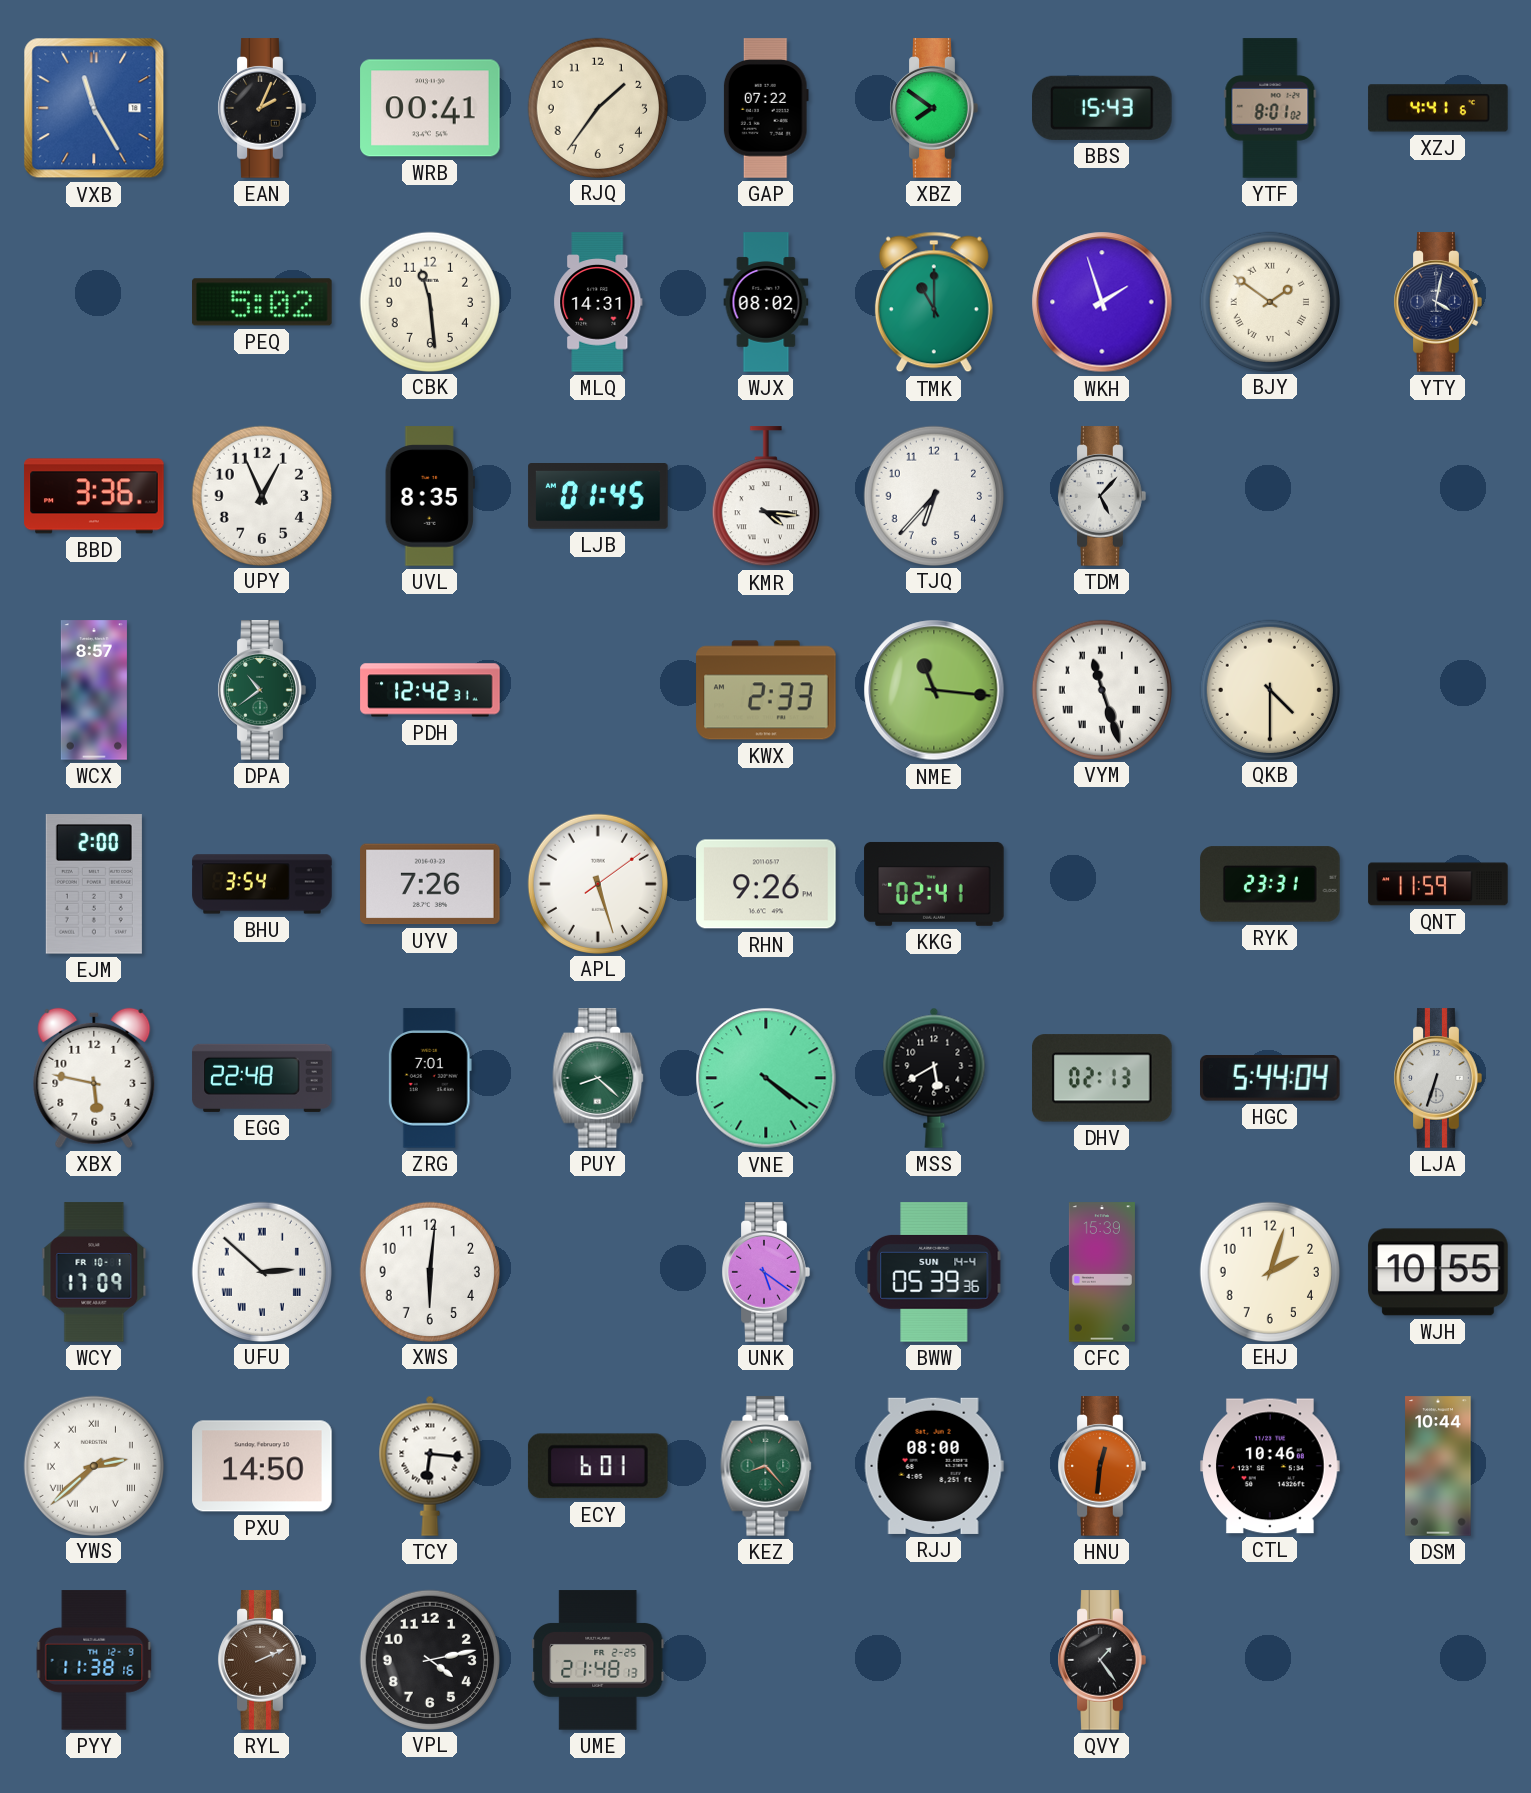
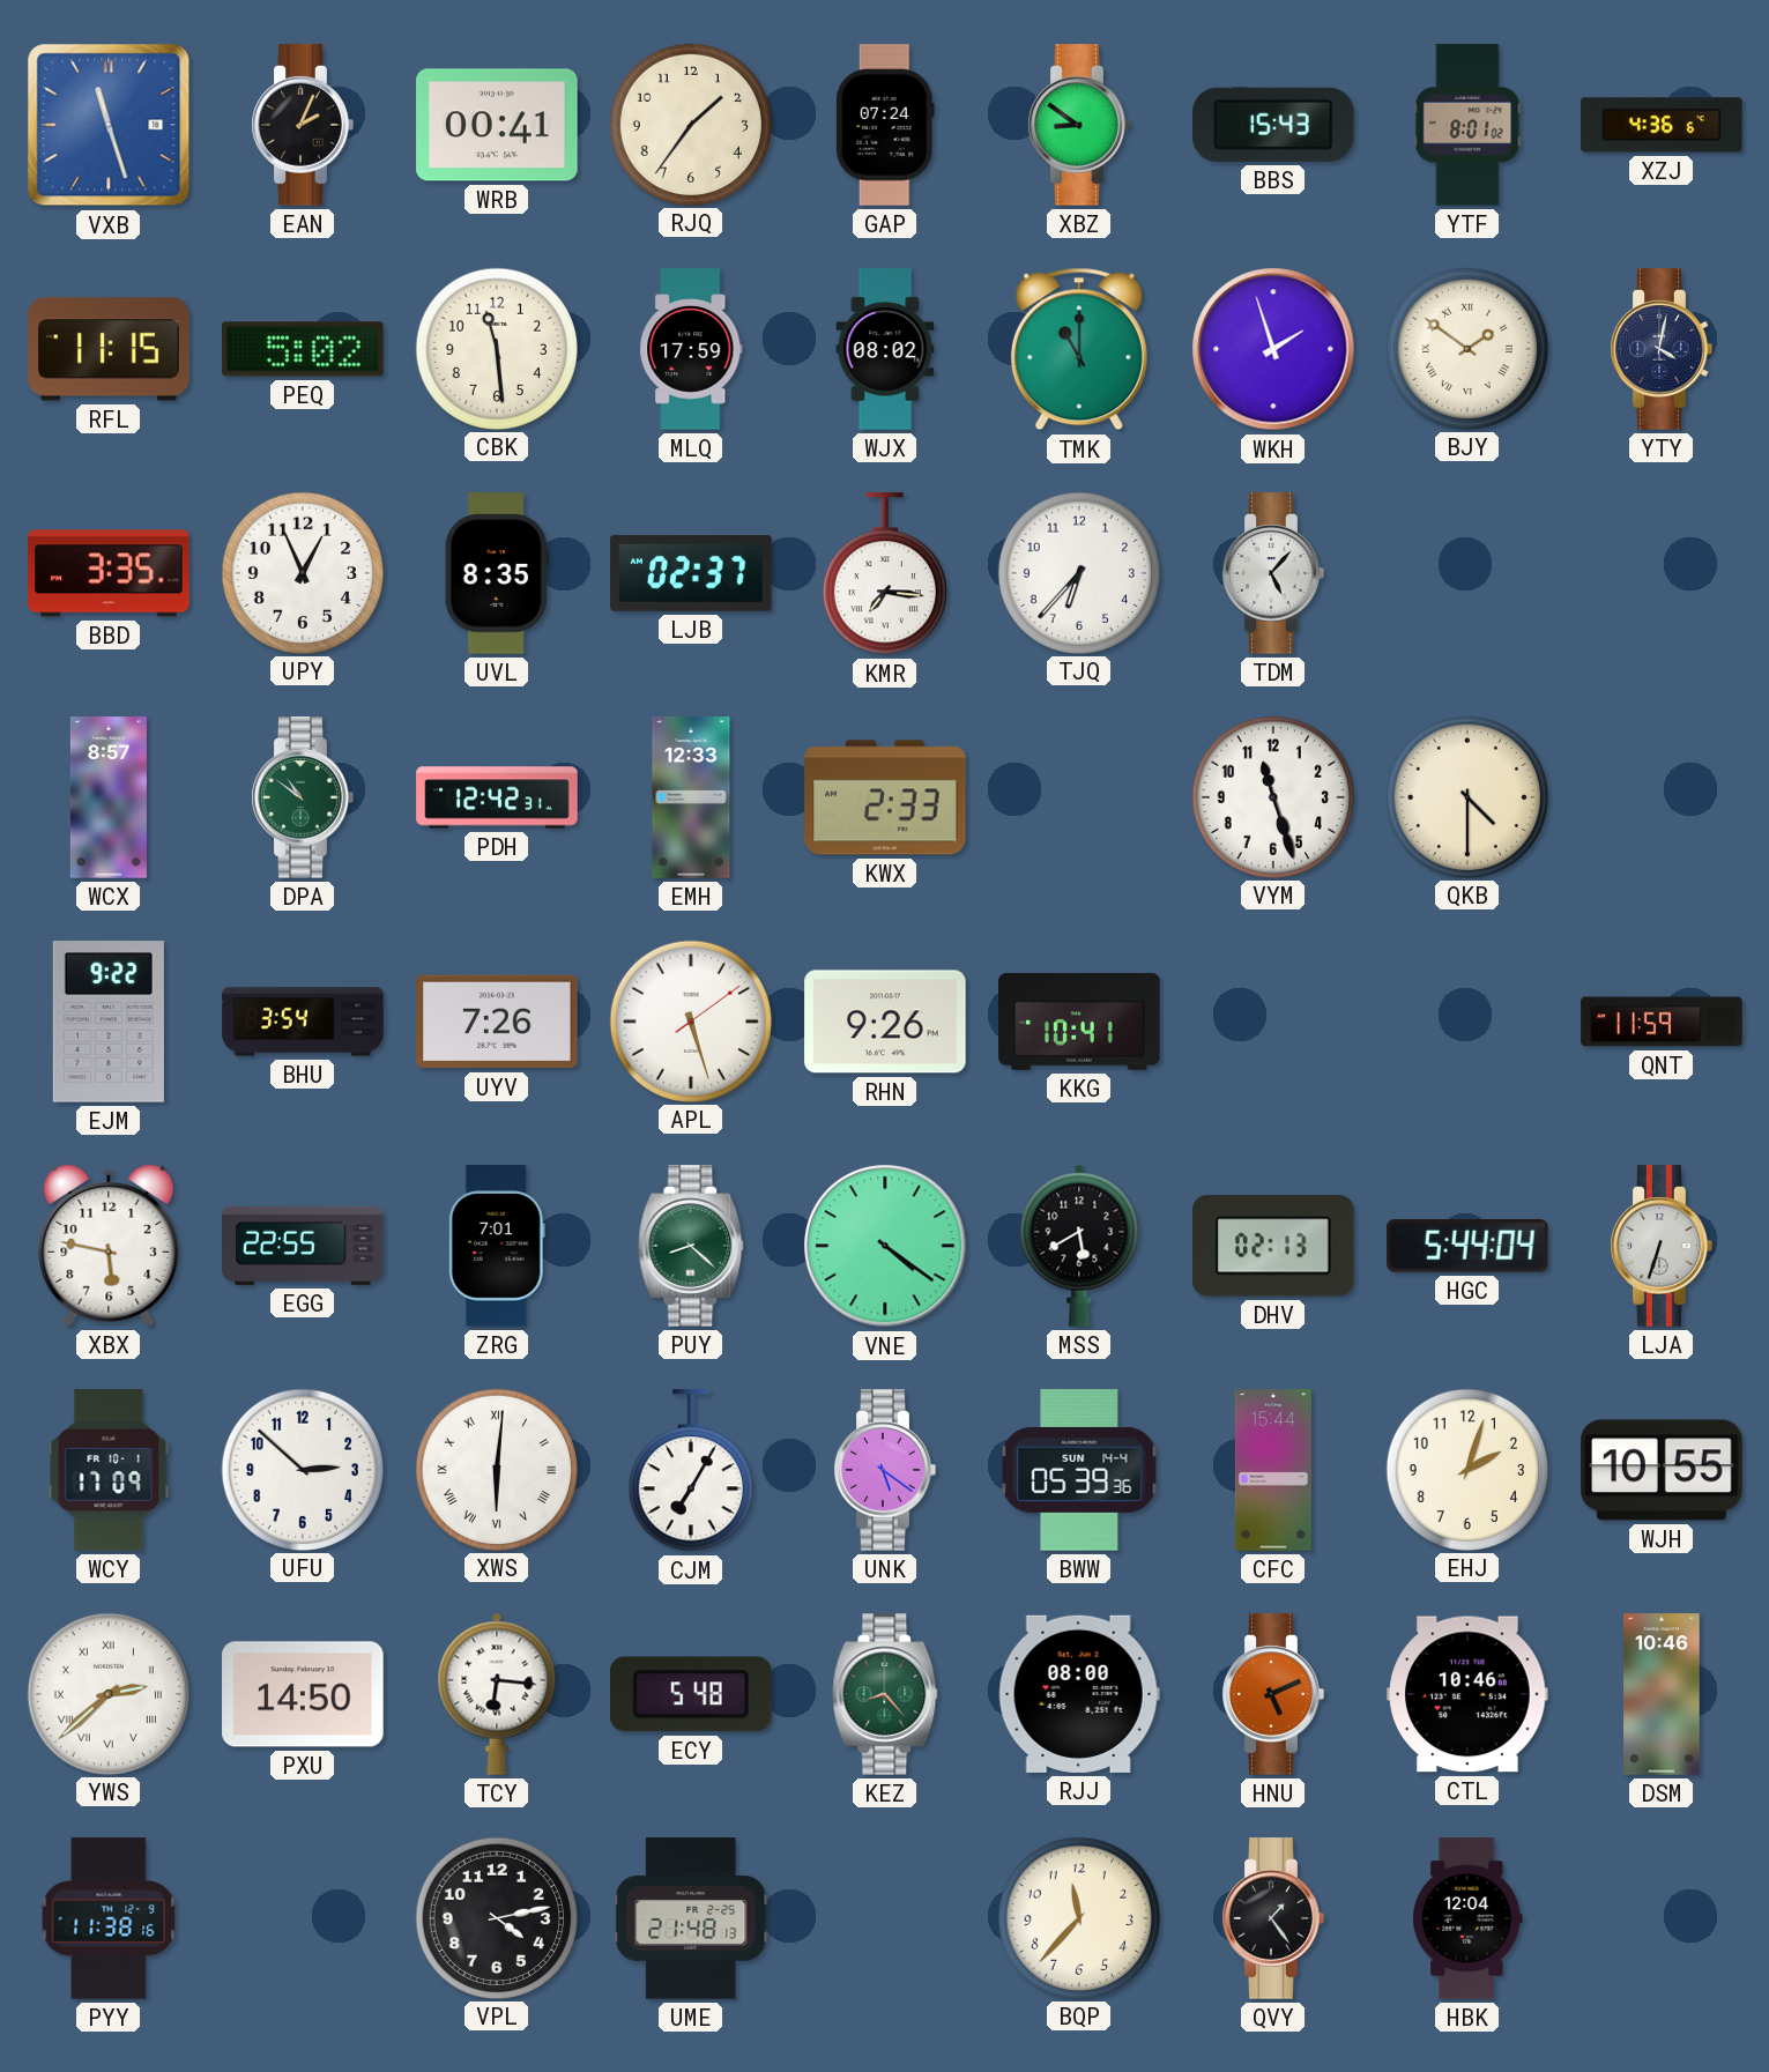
VXB: 11:25 -> 11:27 (109, 125)
GAP: 07:22 -> 07:24 (885, 125)
XBZ: 7:51 -> 8:51 (1079, 125)
XZJ: 4:41 -> 4:36 (1662, 125)
RFL: none -> 11:15 (109, 349)
MLQ: 14:31 -> 17:59 (691, 349)
BBD: 3:36 -> 3:35 (109, 573)
LJB: 01:45 -> 02:37 (691, 574)
KMR: 4:16 -> 7:16 (885, 574)
DPA: 10:39 -> 10:51 (303, 797)
EMH: none -> 12:33 (691, 797)
NME: 11:16 -> none (934, 690)
VYM numerals: Roman -> Arabic (1272, 796)
EJM: 2:00 -> 9:22 (109, 1022)
KKG: 02:41 -> 10:41 (1079, 1022)
RYK: 23:31 -> none (1270, 884)
EGG: 22:48 -> 22:55 (303, 1246)
UFU numerals: Roman -> Arabic (302, 1469)
XWS numerals: Arabic -> Roman (496, 1469)
CJM: none -> 7:05 (691, 1471)
CFC: 15:39 -> 15:44 (1273, 1470)
ECY: 6:01 -> 5:48 (691, 1694)
HNU: 12:31 -> 5:11 (1273, 1694)
DSM: 10:44 -> 10:46 (1662, 1694)
RYL: 2:11 -> none (262, 1660)
BQP: none -> 11:37 (1078, 1917)
HBK: none -> 12:04 (1467, 1918)
